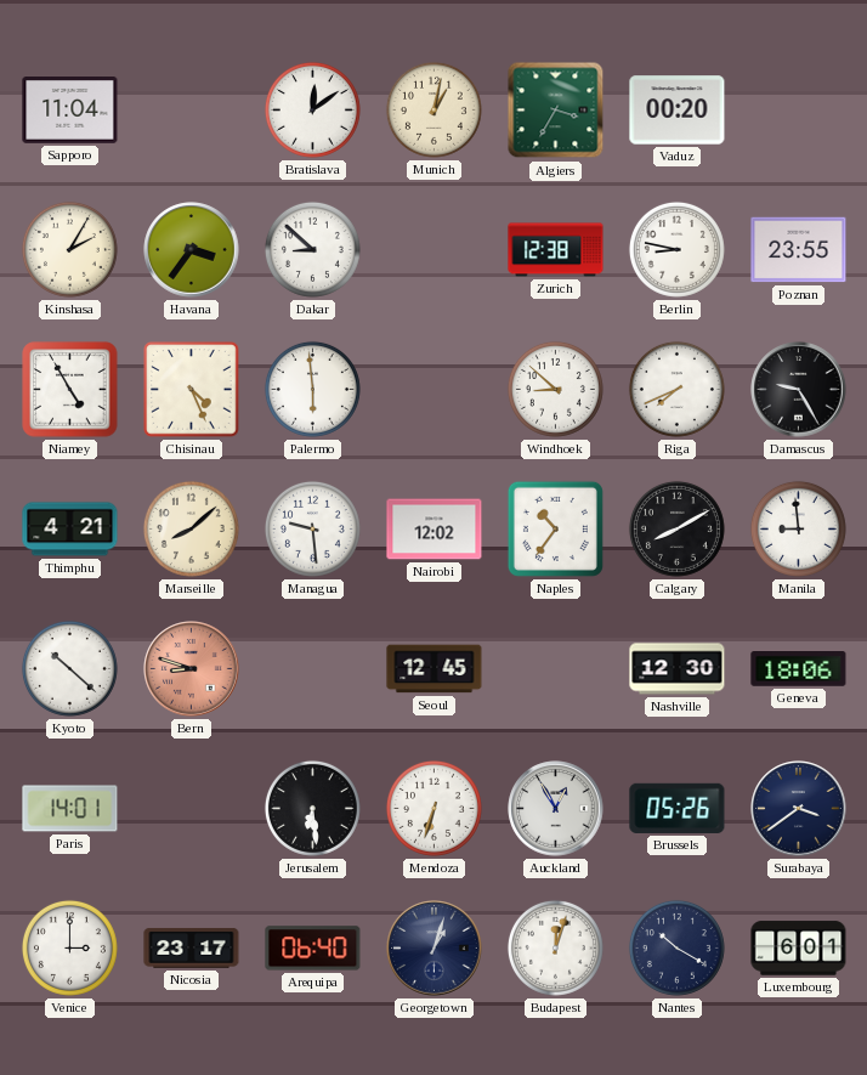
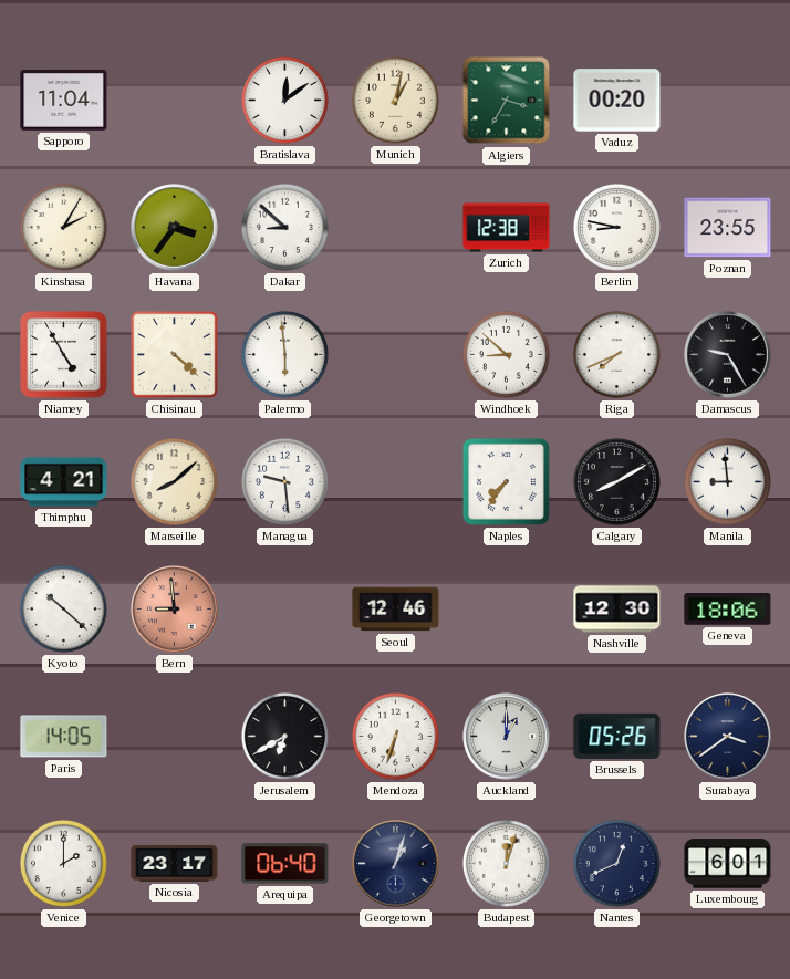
Chisinau: 4:26 -> 4:22 (175, 355)
Nairobi: 12:02 -> none (435, 530)
Naples: 10:36 -> 7:36 (506, 481)
Bern: 8:48 -> 8:59 (175, 610)
Seoul: 12:45 -> 12:46 (396, 610)
Paris: 14:01 -> 14:05 (64, 737)
Jerusalem: 6:29 -> 6:40 (284, 736)
Auckland: 12:55 -> 1:00 (507, 737)
Venice: 3:00 -> 2:00 (63, 863)
Nantes: 10:20 -> 12:41 (616, 863)
